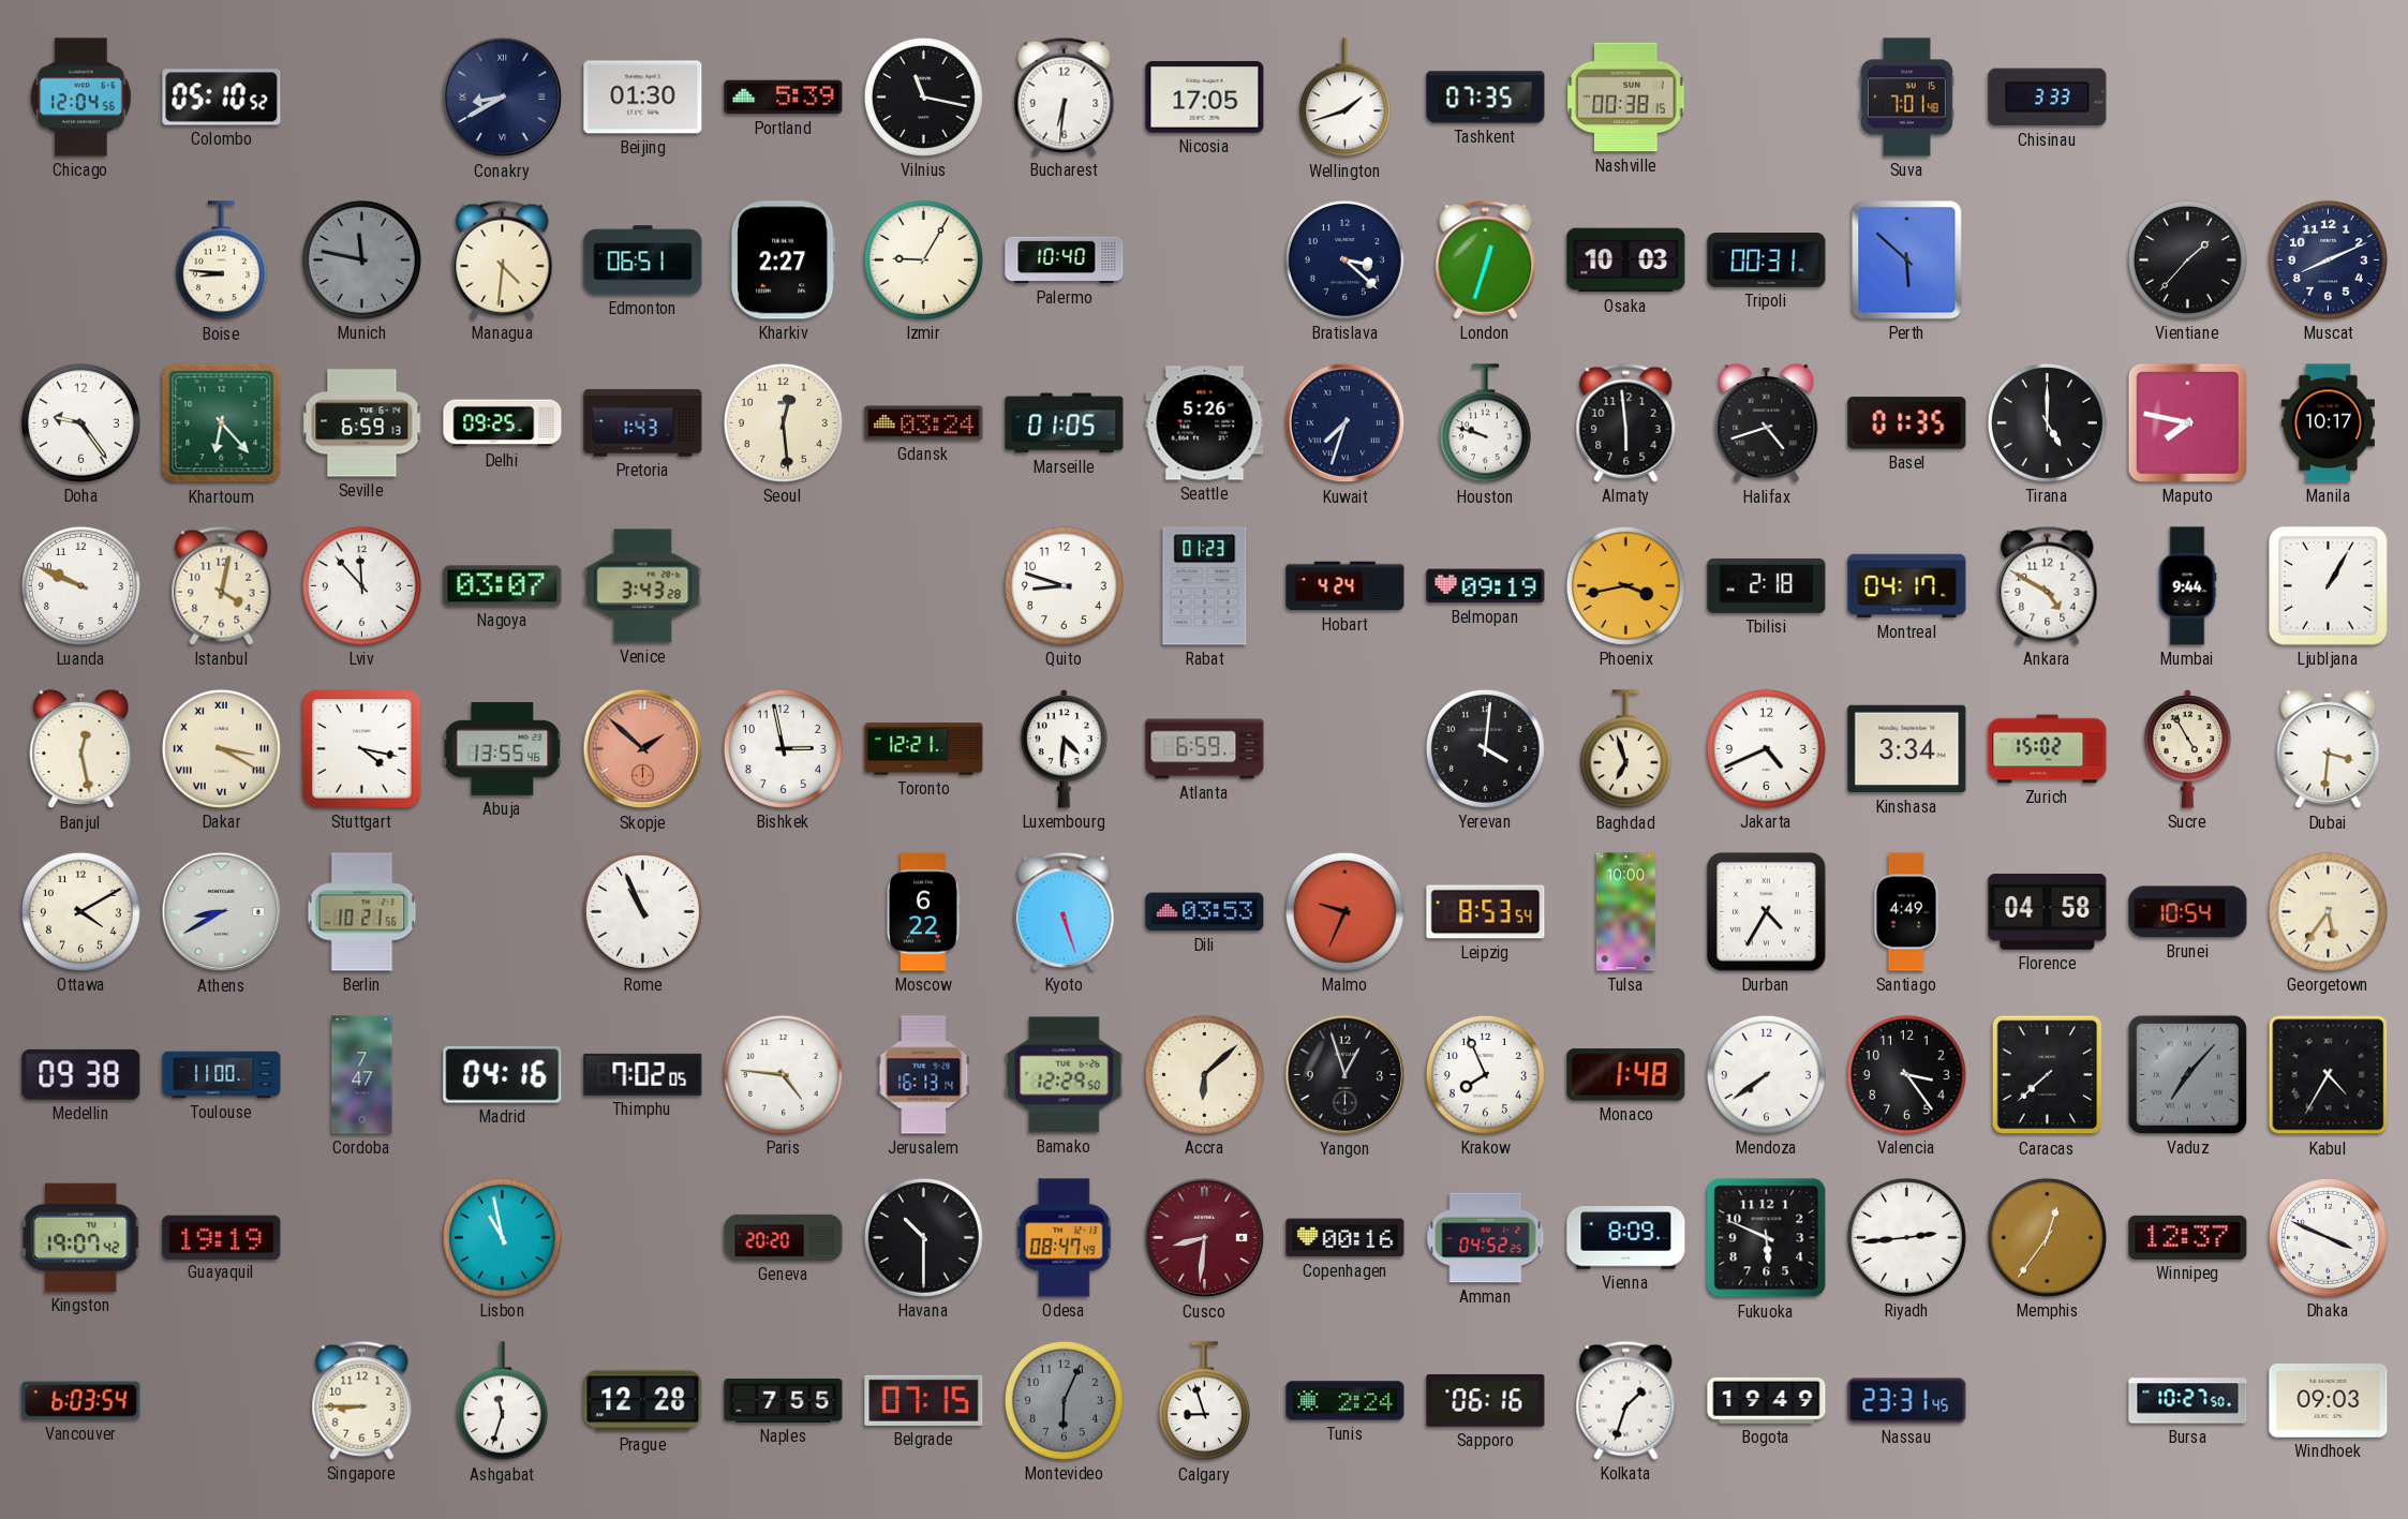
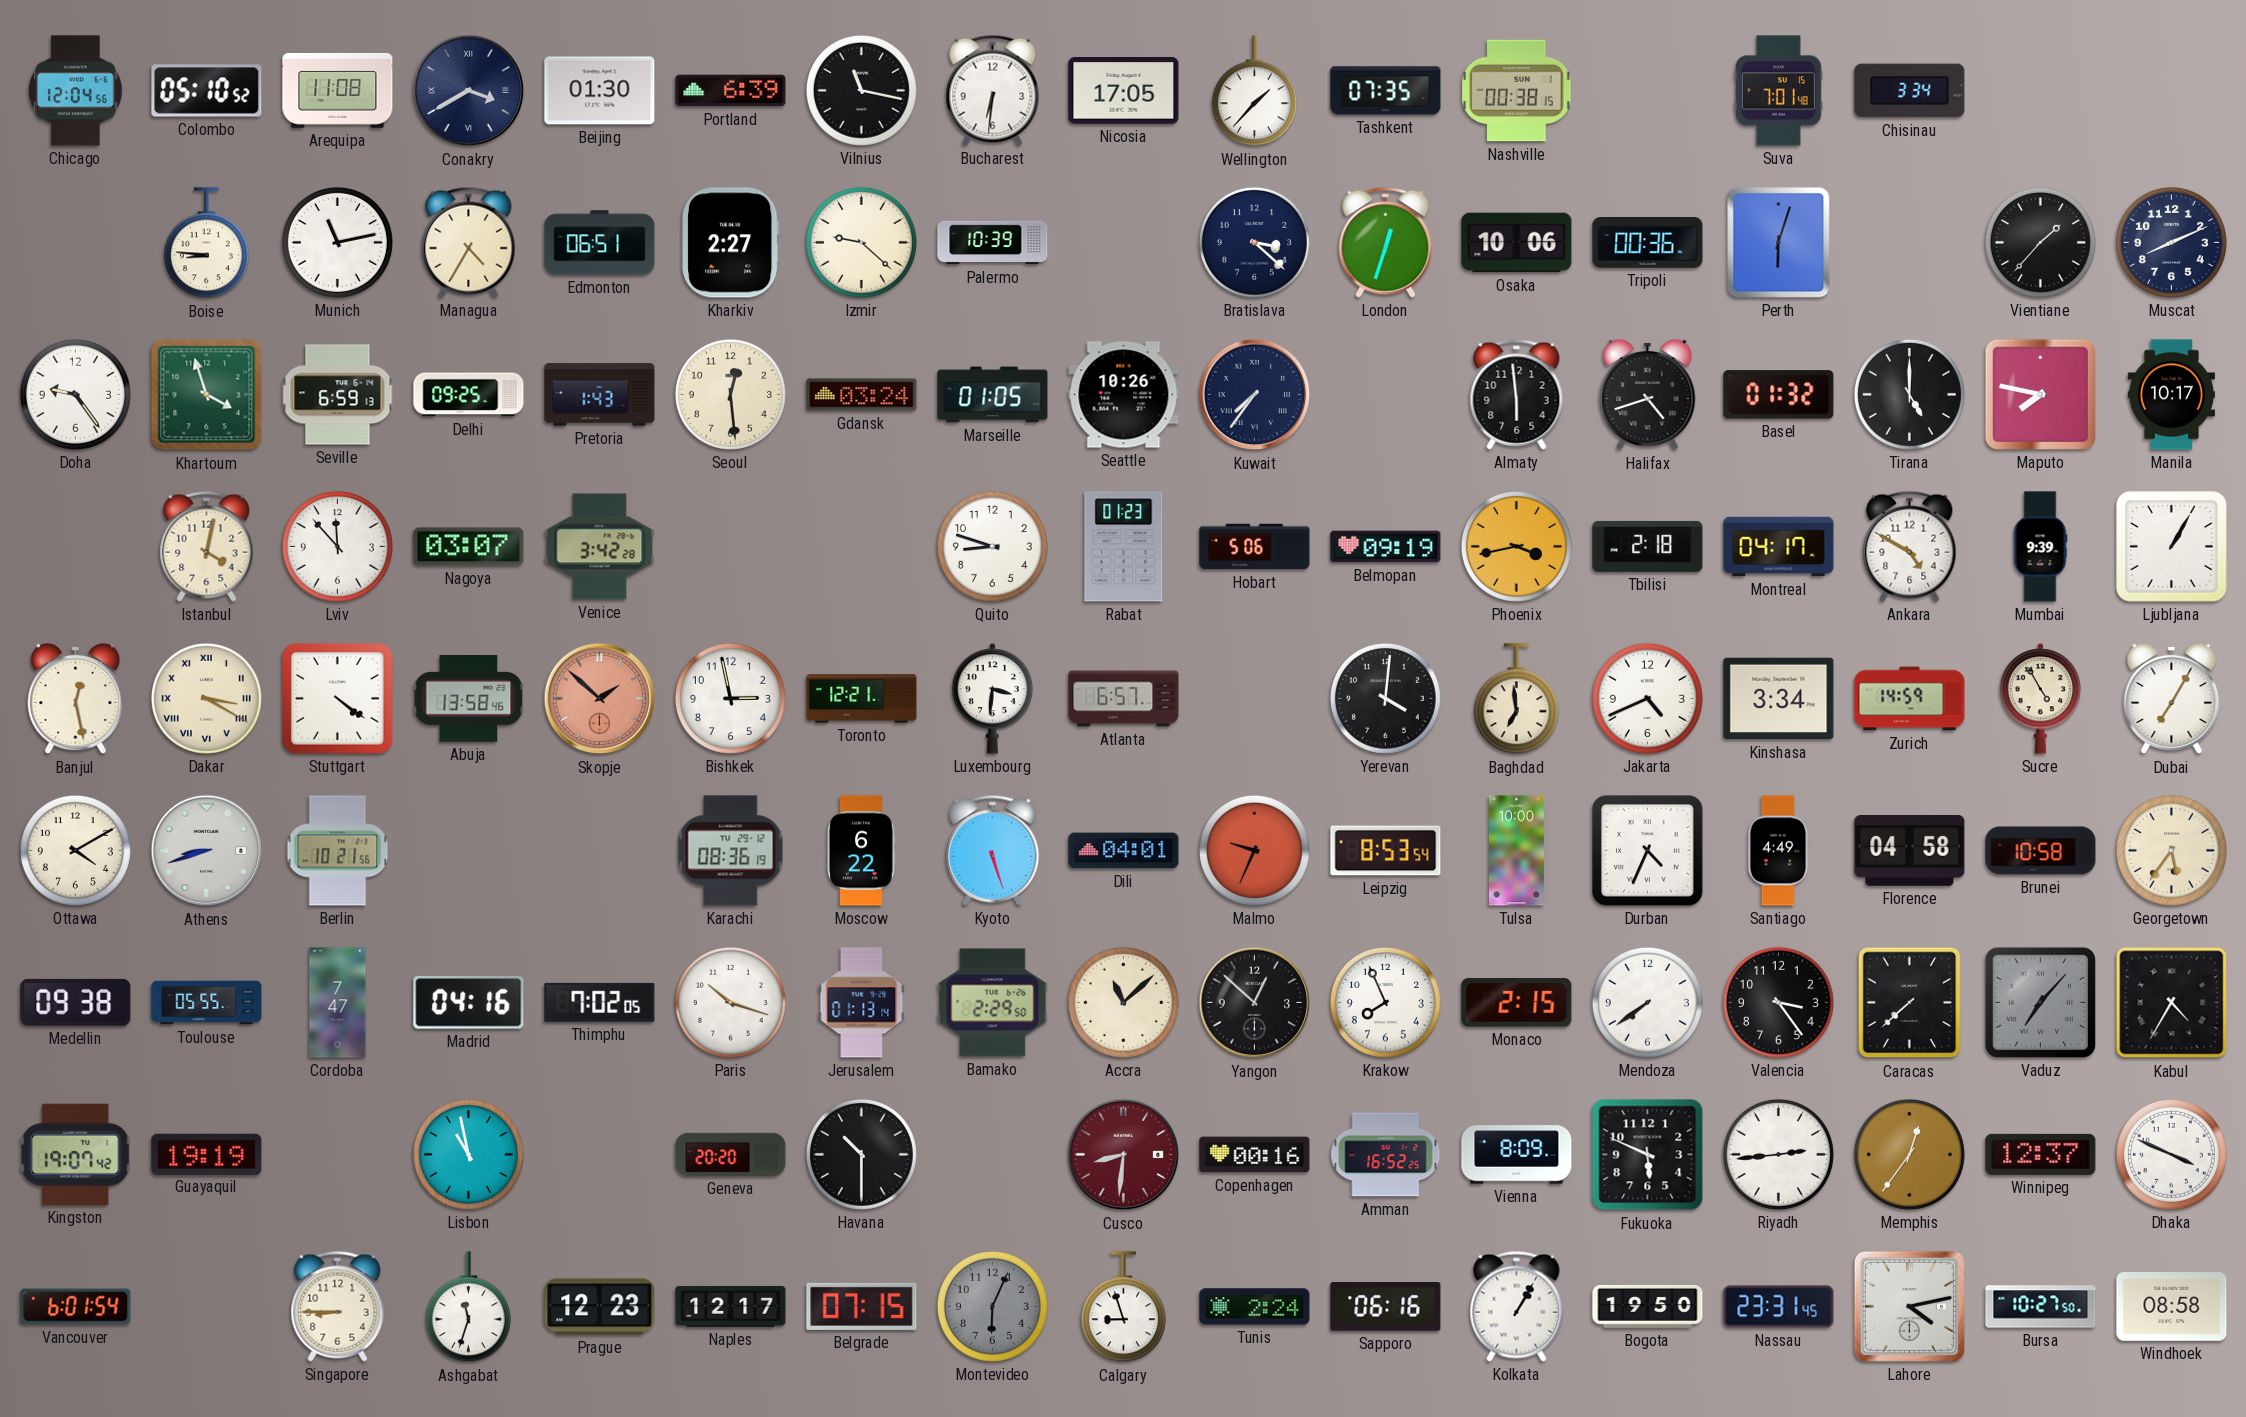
Arequipa: none -> 11:08 (338, 90)
Conakry: 8:40 -> 3:40 (469, 91)
Portland: 5:39 -> 6:39 (731, 91)
Wellington: 1:42 -> 1:37 (1254, 91)
Chisinau: 3:33 -> 3:34 (1910, 91)
Munich: 11:47 -> 11:13 (337, 242)
Munich dial: grey -> white (337, 242)
Managua: 4:31 -> 4:35 (469, 242)
Izmir: 9:05 -> 9:22 (861, 242)
Palermo: 10:40 -> 10:39 (993, 243)
Osaka: 10:03 -> 10:06 (1517, 243)
Tripoli: 00:31 -> 00:36 (1648, 243)
Perth: 5:52 -> 6:03 (1779, 243)
Khartoum: 6:23 -> 3:57 (207, 395)
Seattle: 5:26 -> 10:26 (1124, 395)
Kuwait: 7:33 -> 7:36 (1255, 395)
Houston: 9:48 -> none (1485, 423)
Basel: 01:35 -> 01:32 (1779, 395)
Luanda: 9:49 -> none (80, 585)
Venice: 3:43 -> 3:42 (600, 547)
Hobart: 4:24 -> 5:06 (1255, 547)
Mumbai: 9:44 -> 9:39 (2040, 547)
Stuttgart: 4:17 -> 4:21 (338, 699)
Abuja: 13:55 -> 13:58 (469, 699)
Luxembourg: 4:31 -> 3:31 (993, 699)
Atlanta: 6:59 -> 6:57 (1124, 699)
Baghdad: 6:57 -> 6:59 (1516, 699)
Zurich: 15:02 -> 14:59 (1910, 699)
Dubai: 3:31 -> 7:05 (2172, 699)
Athens: 8:40 -> 8:42 (207, 851)
Rome: 10:56 -> none (642, 911)
Karachi: none -> 08:36 (731, 851)
Dili: 03:53 -> 04:01 (1124, 851)
Durban: 4:35 -> 4:34 (1648, 851)
Brunei: 10:54 -> 10:58 (2041, 851)
Toulouse: 11:00 -> 05:55 (207, 1003)
Paris: 4:46 -> 10:18 (730, 1002)
Jerusalem: 16:13 -> 01:13 (862, 1003)
Bamako: 12:29 -> 2:29 (993, 1003)
Accra: 6:08 -> 11:08 (1123, 1002)
Yangon: 12:57 -> 12:52 (1255, 1003)
Monaco: 1:48 -> 2:15 (1517, 1003)
Odesa: 08:47 -> none (1065, 1238)
Amman: 04:52 -> 16:52 (1386, 1155)
Vancouver: 6:03 -> 6:01 (76, 1307)
Prague: 12:28 -> 12:23 (600, 1307)
Naples: 7:55 -> 12:17 (731, 1306)
Kolkata: 1:33 -> 1:05 (1517, 1306)
Bogota: 19:49 -> 19:50 (1648, 1306)
Lahore: none -> 4:13 (1909, 1306)
Windhoek: 09:03 -> 08:58 (2172, 1307)
